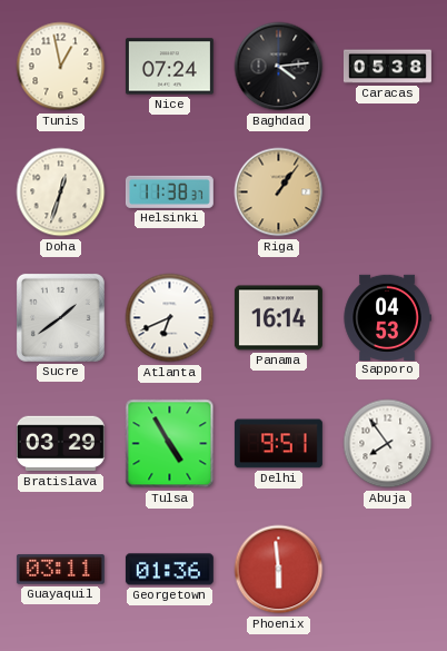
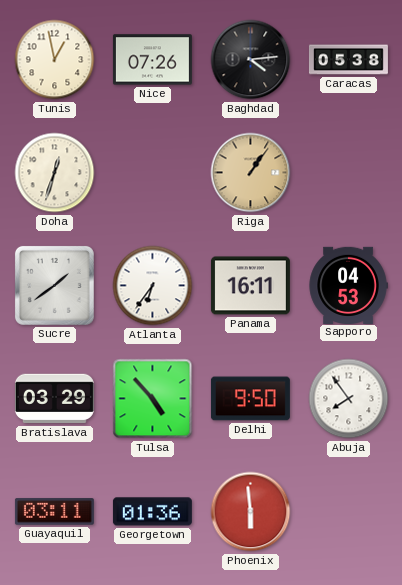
Nice: 07:24 -> 07:26 (152, 60)
Helsinki: 11:38 -> none (169, 191)
Atlanta: 6:41 -> 6:36 (153, 286)
Panama: 16:14 -> 16:11 (250, 286)
Tulsa: 4:55 -> 4:53 (153, 399)
Delhi: 9:51 -> 9:50 (250, 399)
